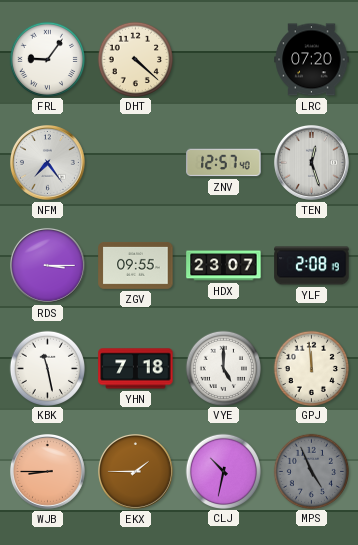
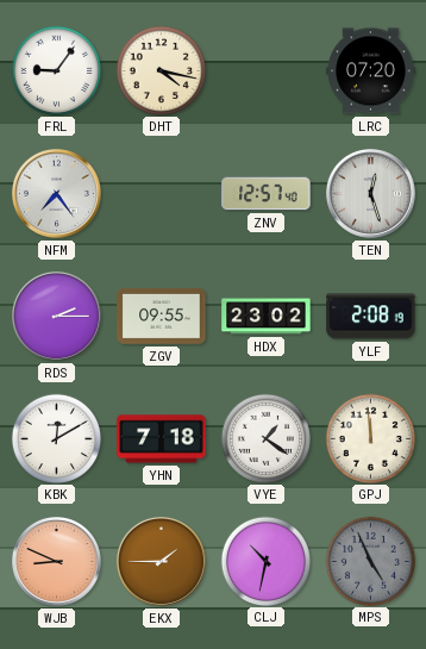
DHT: 4:22 -> 4:17 (161, 70)
RDS: 3:15 -> 2:15 (57, 317)
HDX: 23:07 -> 23:02 (267, 317)
KBK: 11:28 -> 12:10 (56, 438)
VYE: 5:00 -> 1:21 (265, 438)
WJB: 8:45 -> 8:49 (57, 562)
